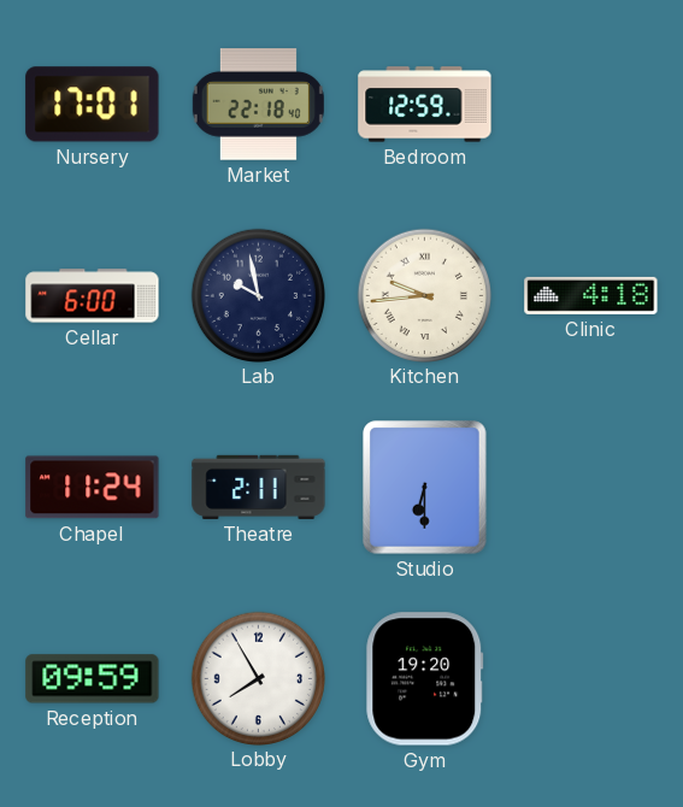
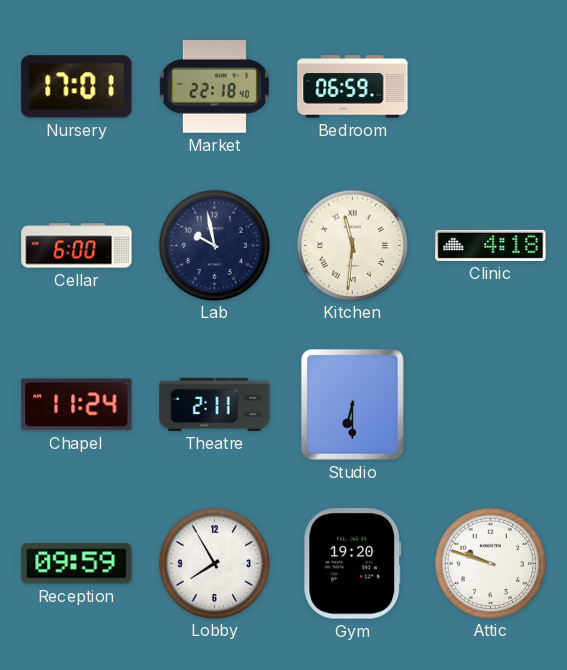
Bedroom: 12:59 -> 06:59 (353, 87)
Kitchen: 9:44 -> 11:31 (352, 245)
Attic: none -> 9:48 (490, 563)
